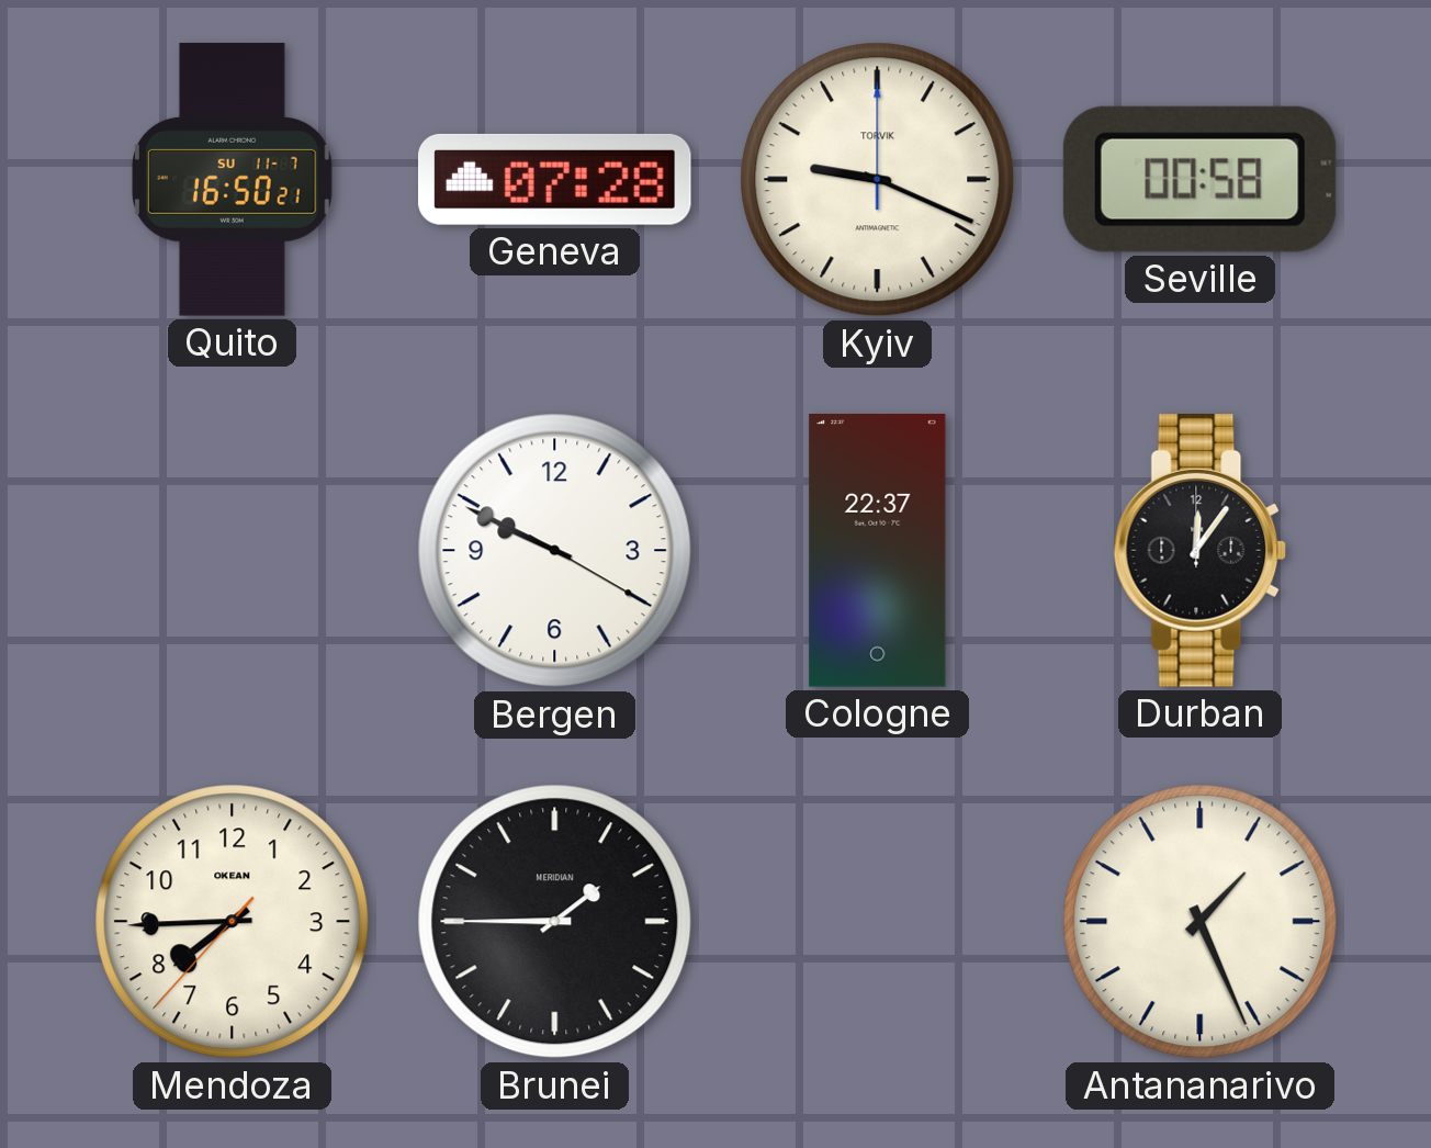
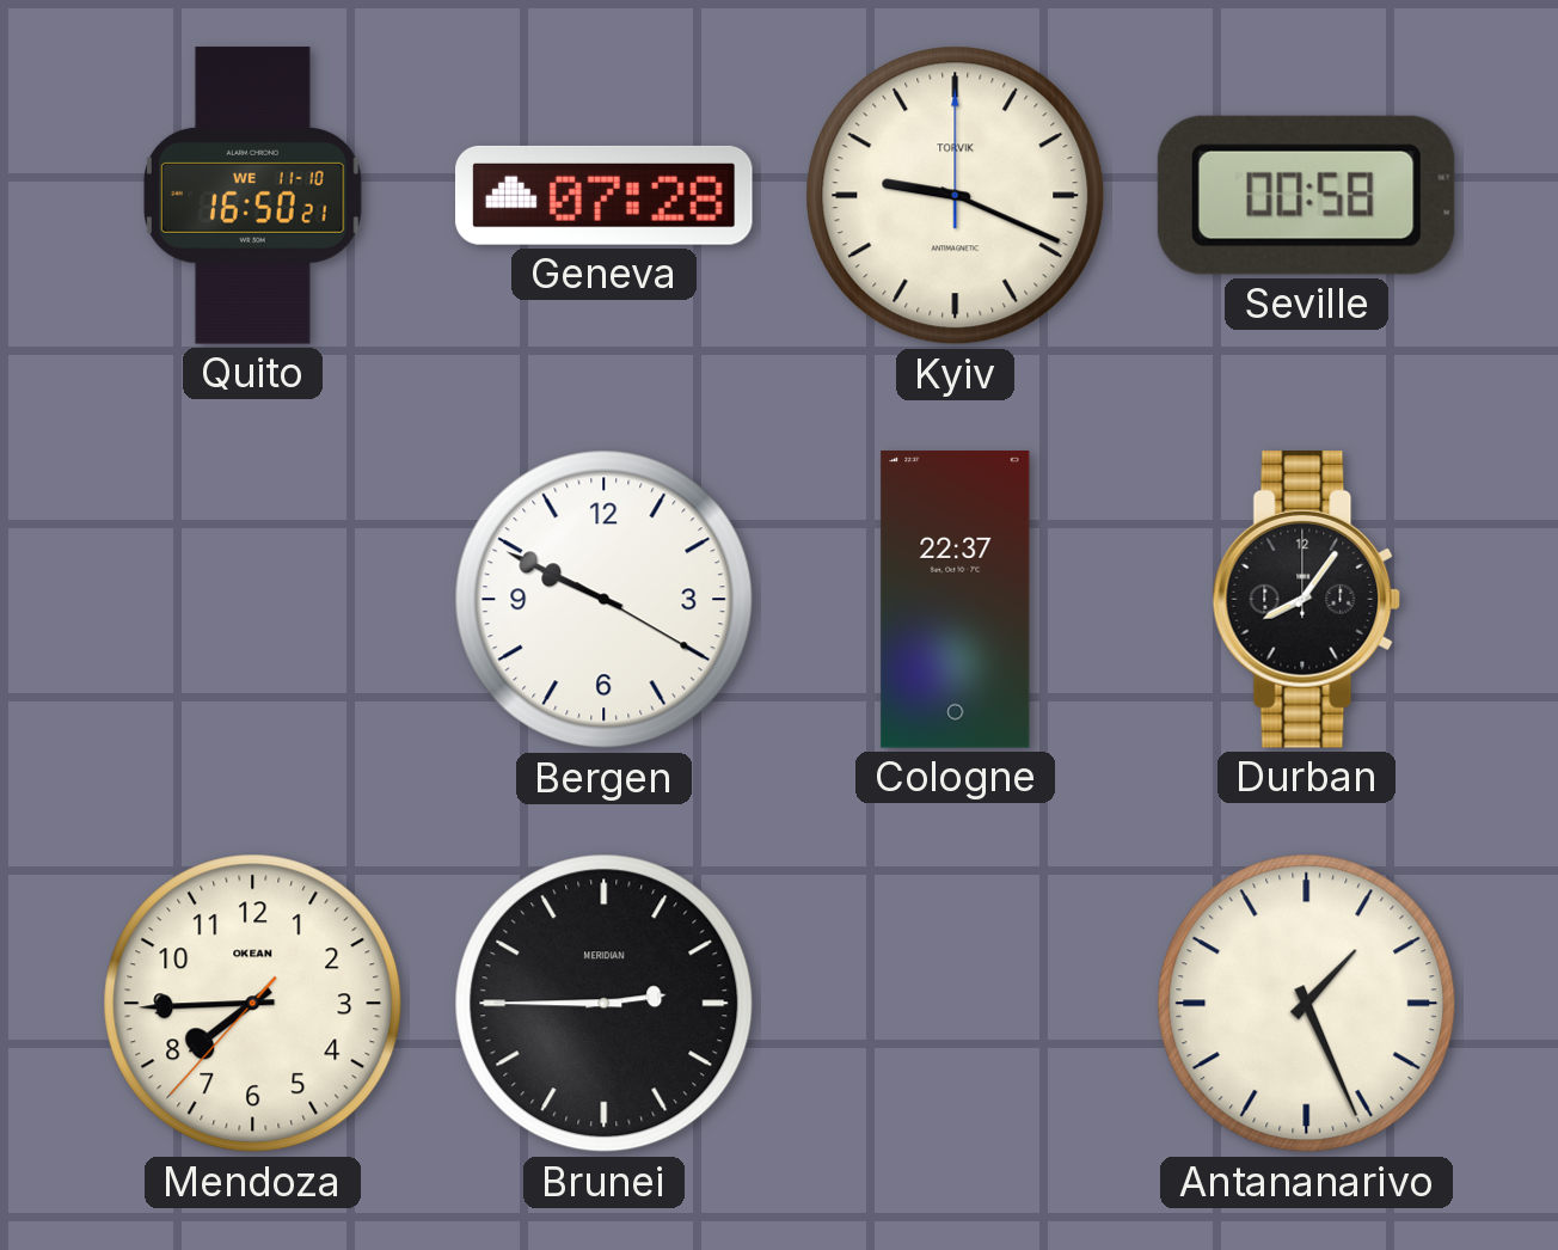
Quito date: SU 11-7 -> WE 11-10 (252, 196)
Durban: 12:06 -> 8:06 (1307, 600)
Brunei: 1:45 -> 2:45 (605, 1004)
